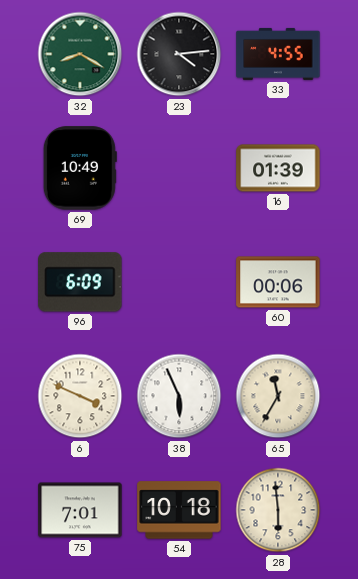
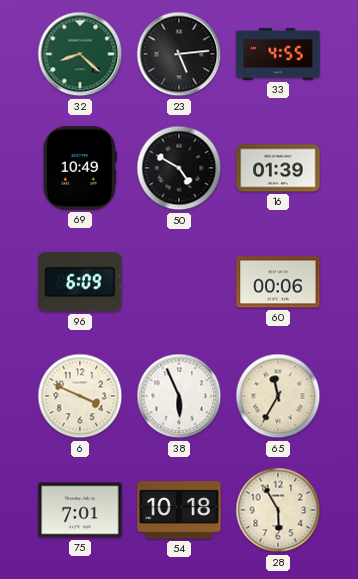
32: 8:20 -> 8:22 (80, 54)
23: 4:14 -> 5:14 (179, 54)
50: none -> 4:50 (179, 168)
28: 5:59 -> 5:55 (278, 510)
